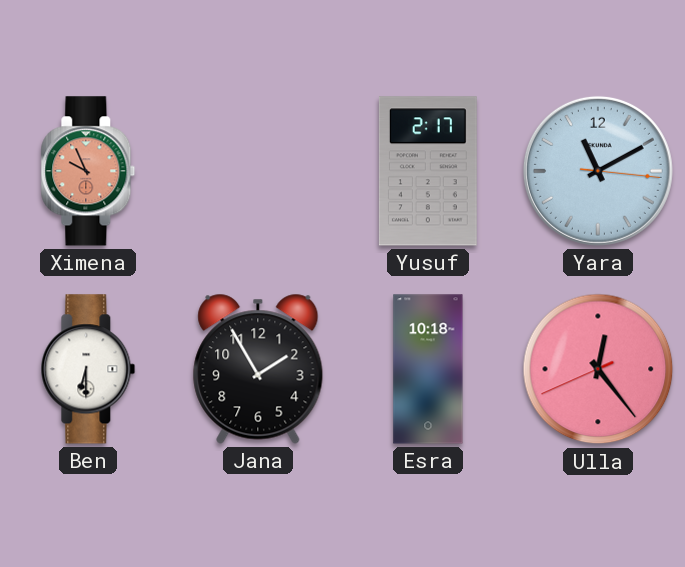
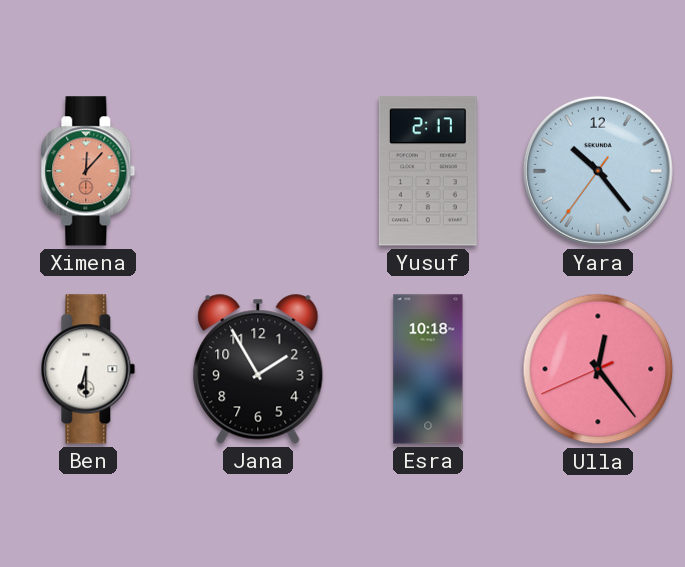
Ximena: 9:56 -> 12:07 (88, 171)
Yara: 11:10 -> 10:23 (598, 171)
